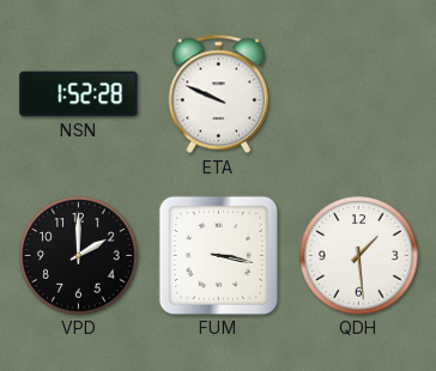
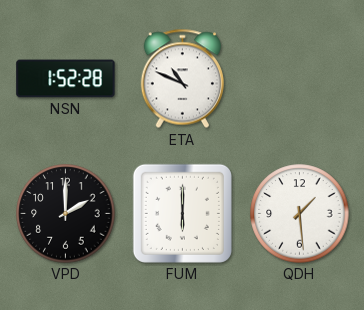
ETA: 9:49 -> 10:49 (182, 79)
FUM: 3:17 -> 6:00 (182, 213)
